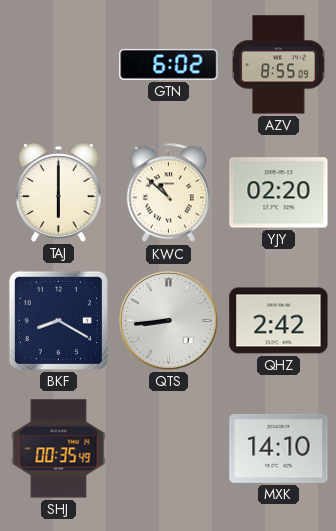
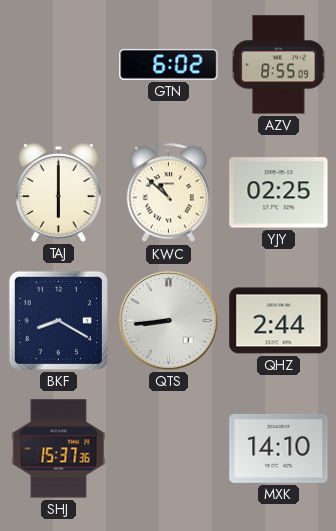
YJY: 02:20 -> 02:25 (279, 193)
QHZ: 2:42 -> 2:44 (279, 321)
SHJ: 00:35 -> 15:37 (59, 449)
